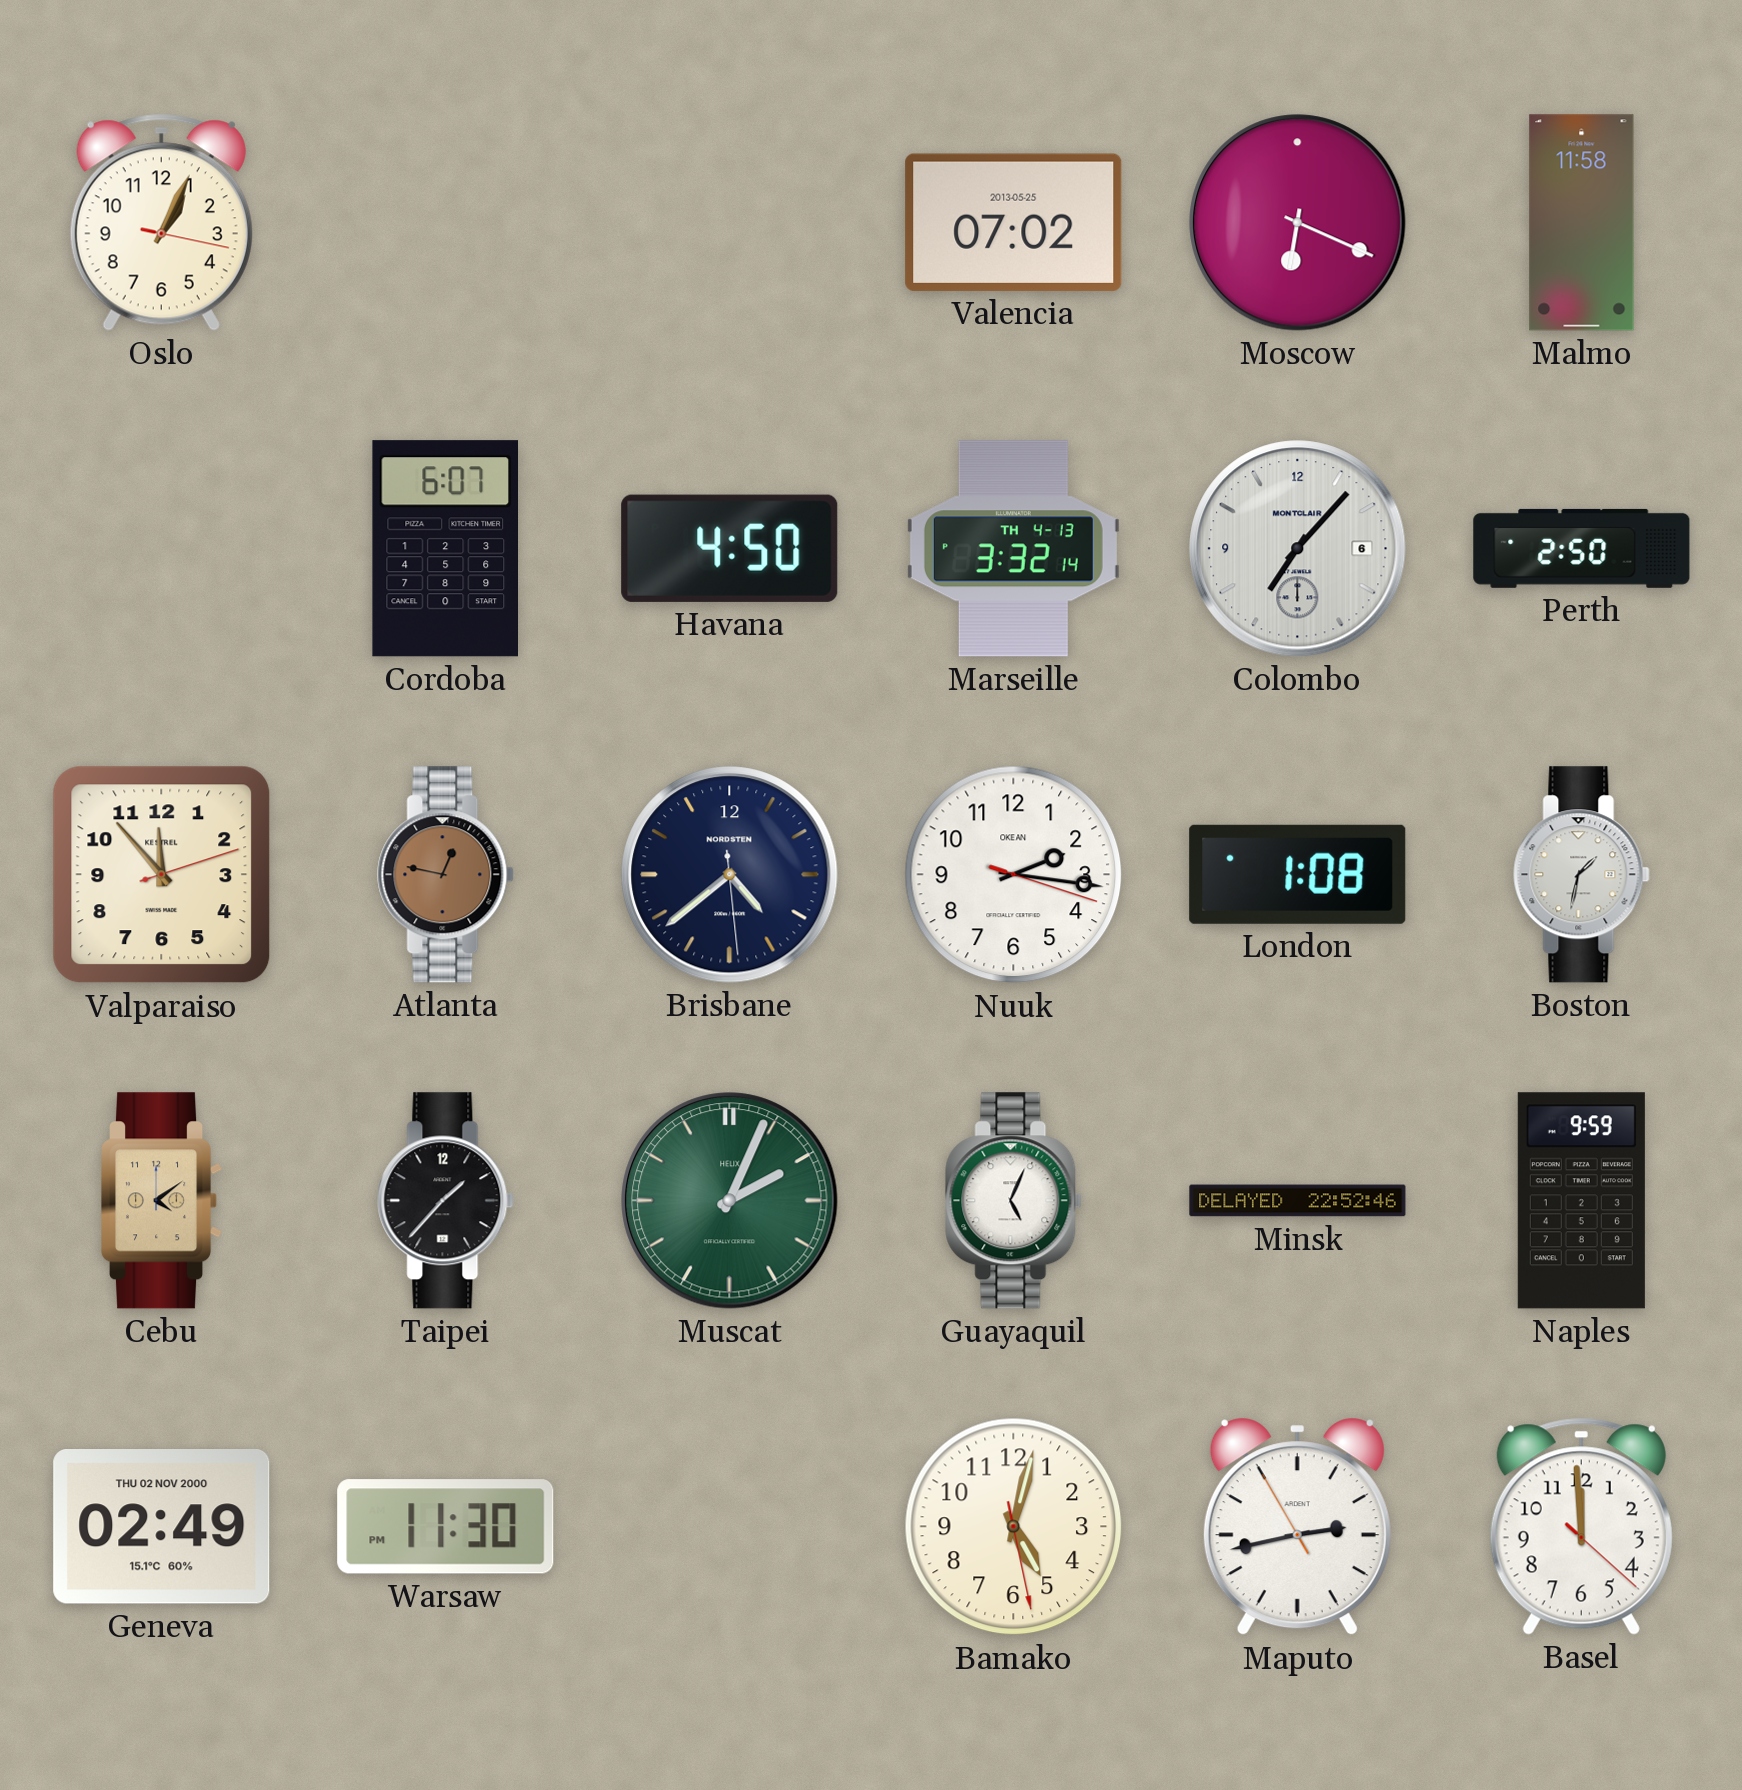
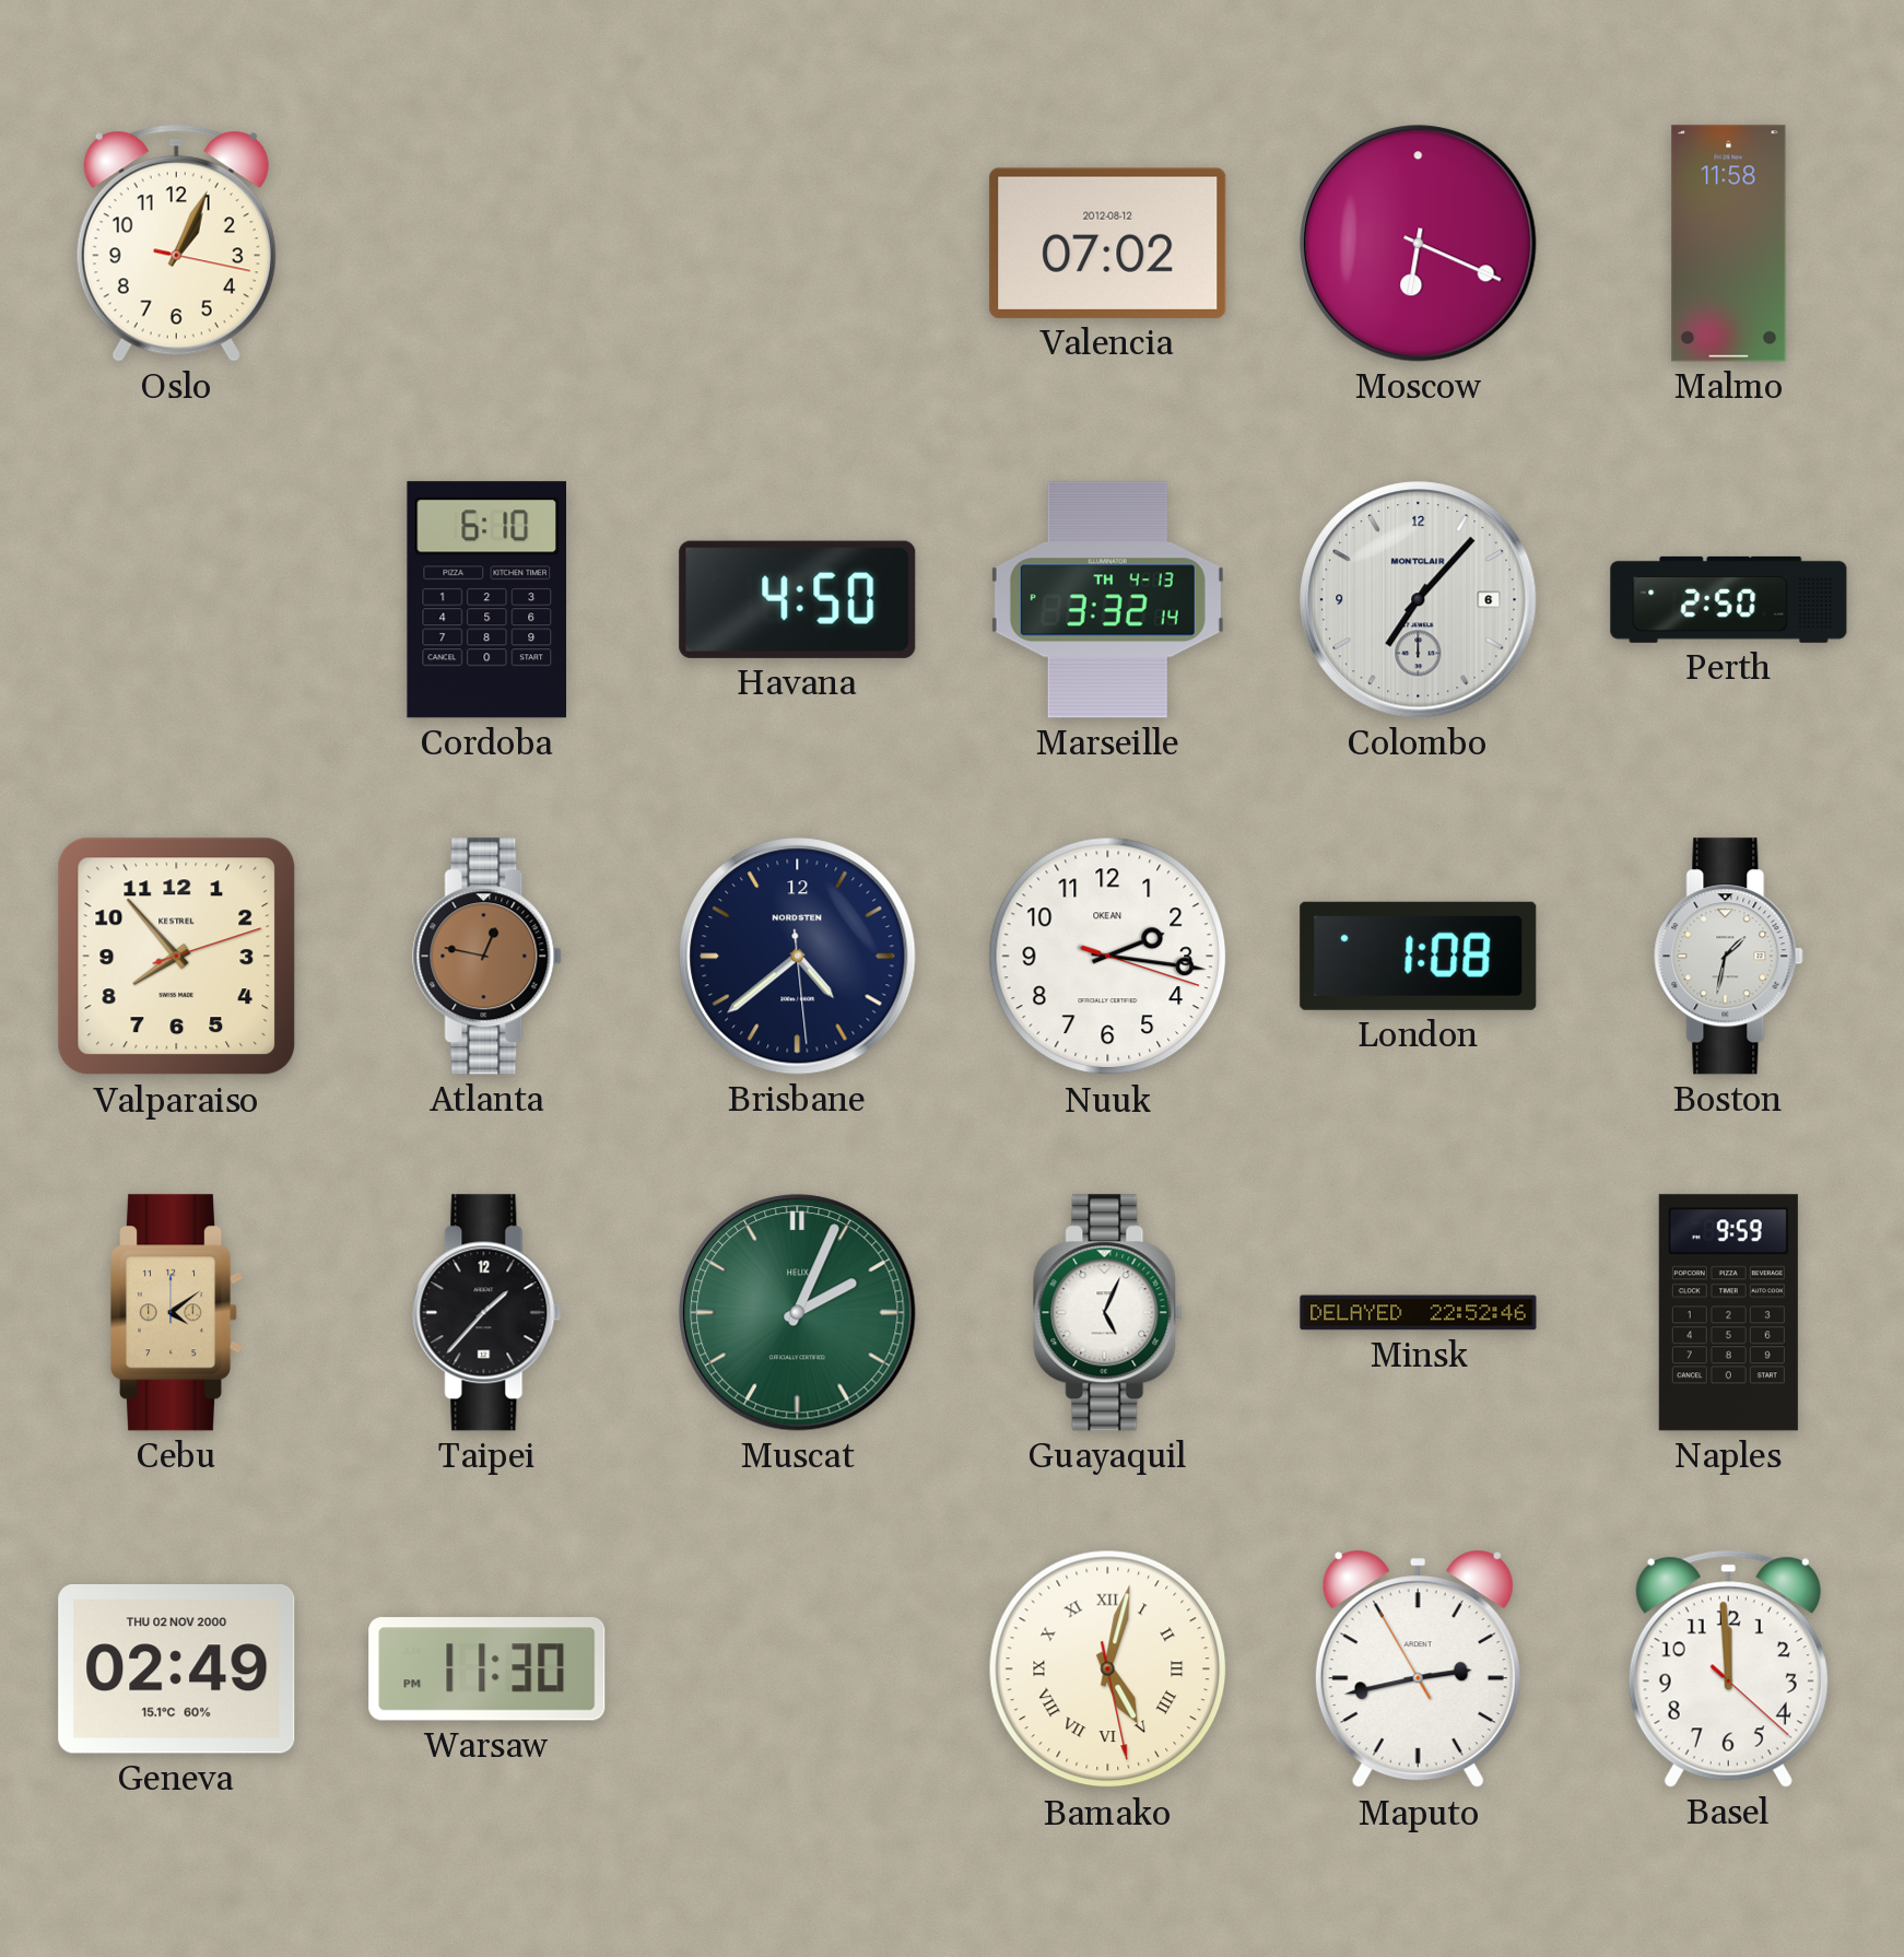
Valencia date: 2013-05-25 -> 2012-08-12 (1108, 243)
Cordoba: 6:07 -> 6:10 (486, 600)
Valparaiso: 11:53 -> 7:53 (177, 957)
Bamako numerals: Arabic -> Roman (1108, 1669)
